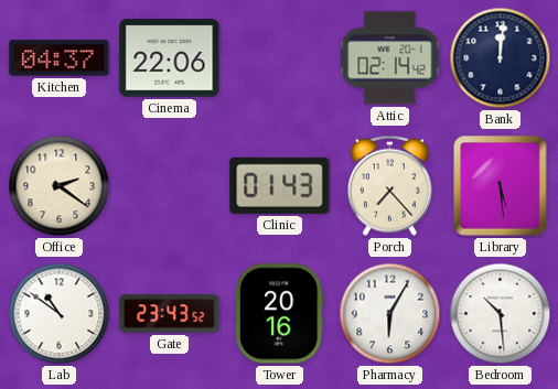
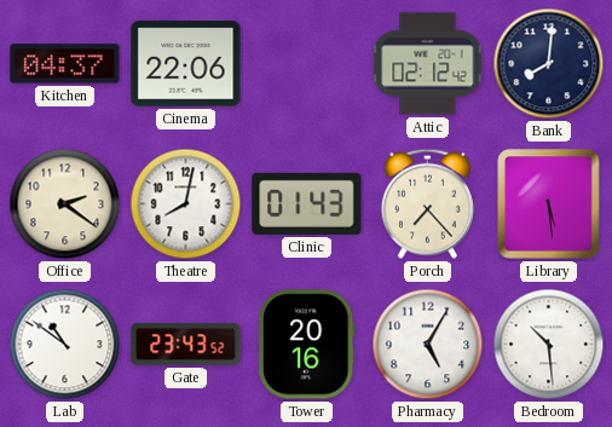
Attic: 02:14 -> 02:12 (428, 64)
Bank: 12:01 -> 8:01 (549, 64)
Theatre: none -> 8:02 (186, 204)
Pharmacy: 6:05 -> 5:05 (428, 345)
